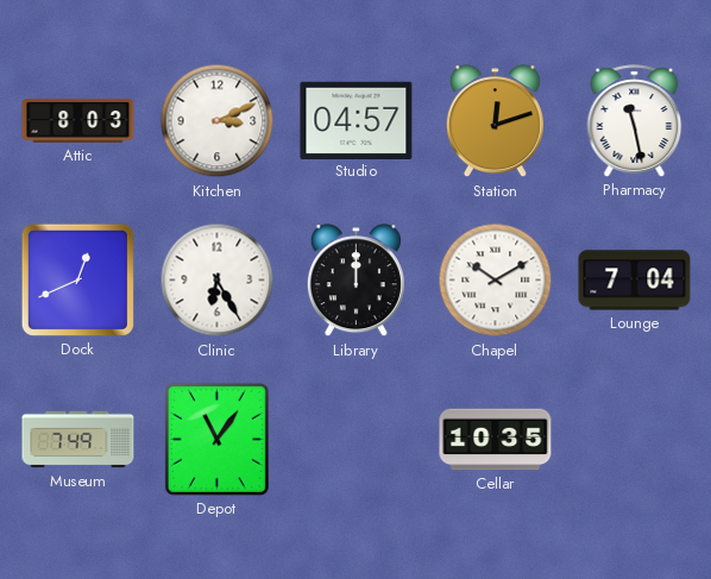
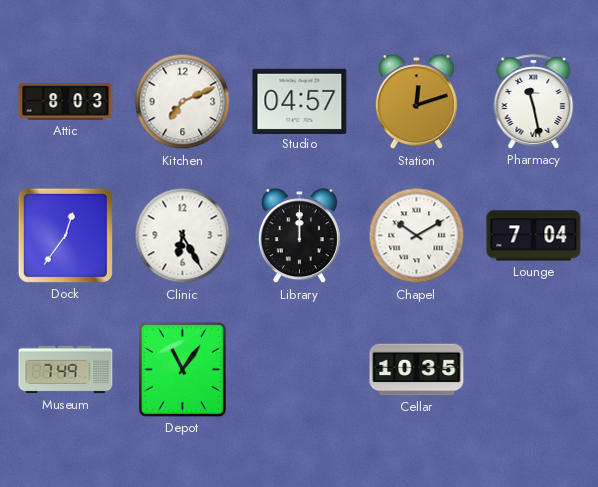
Kitchen: 3:11 -> 7:11 (183, 102)
Dock: 12:41 -> 12:36 (65, 235)
